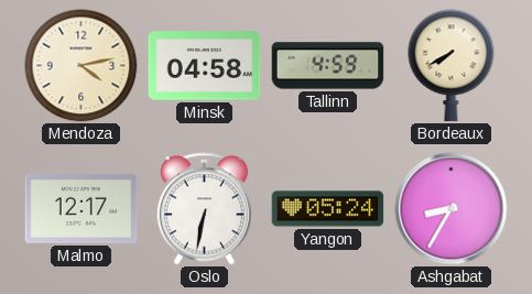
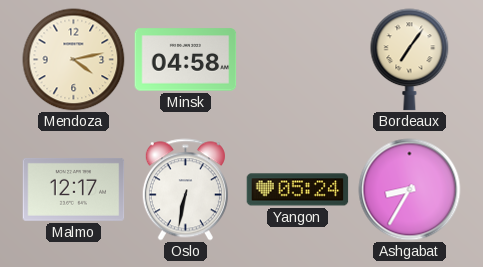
Tallinn: 4:59 -> none (328, 66)
Bordeaux: 7:40 -> 7:06 (410, 60)
